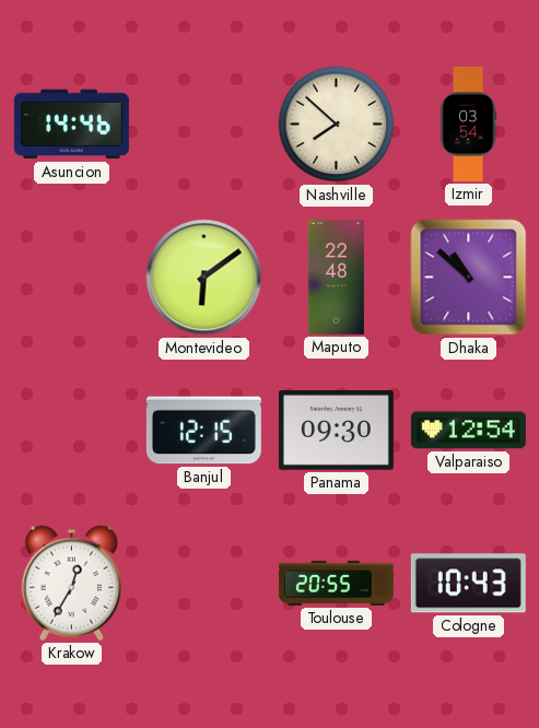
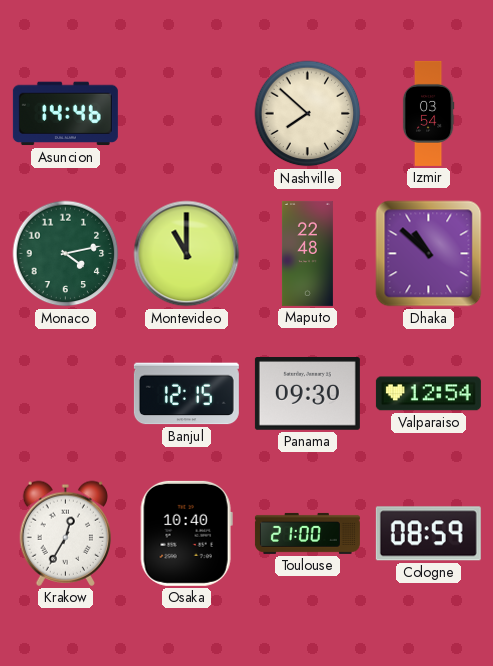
Monaco: none -> 4:13 (66, 254)
Montevideo: 6:09 -> 11:00 (187, 254)
Osaka: none -> 10:40 (186, 533)
Toulouse: 20:55 -> 21:00 (307, 533)
Cologne: 10:43 -> 08:59 (428, 534)
